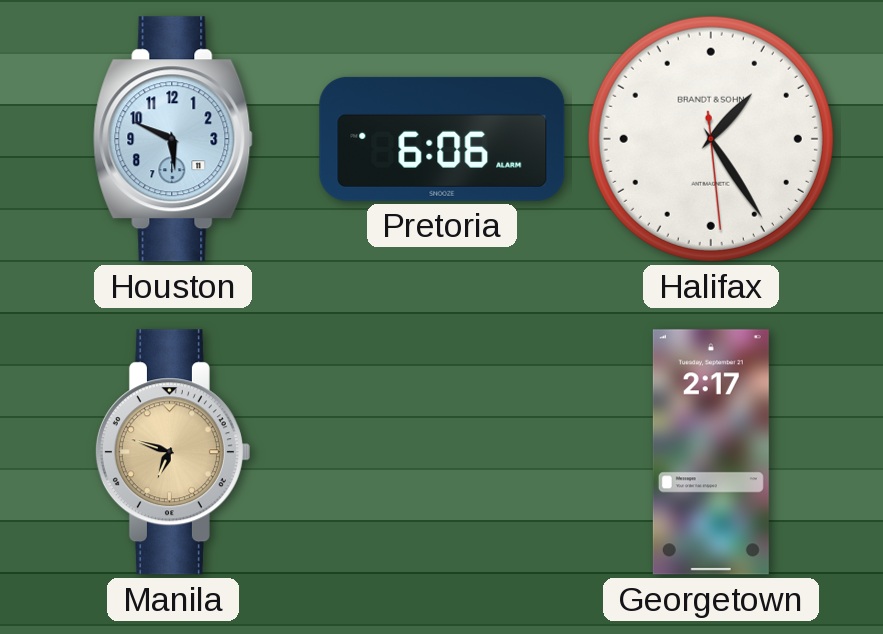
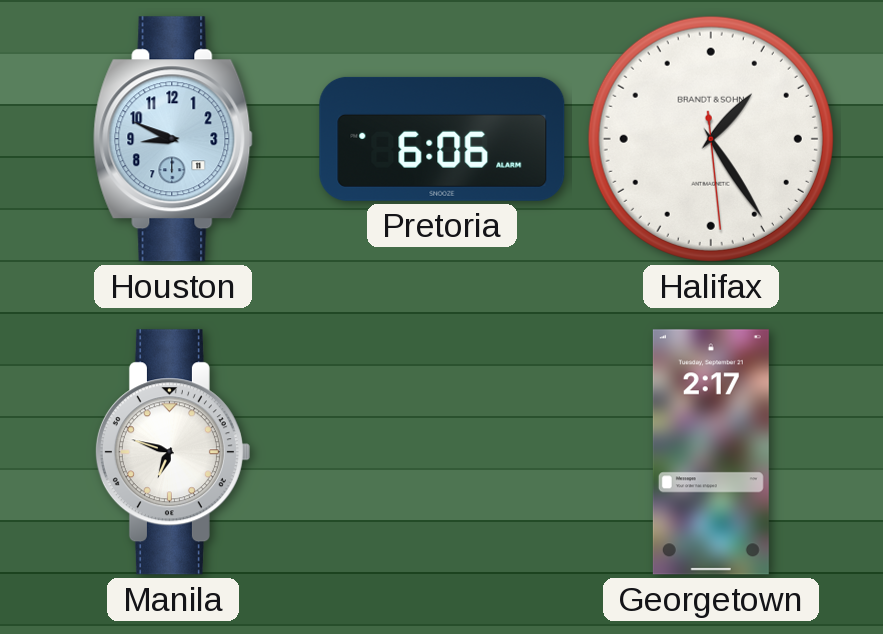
Houston: 5:49 -> 8:49 (173, 139)
Manila dial: champagne -> white (172, 452)
